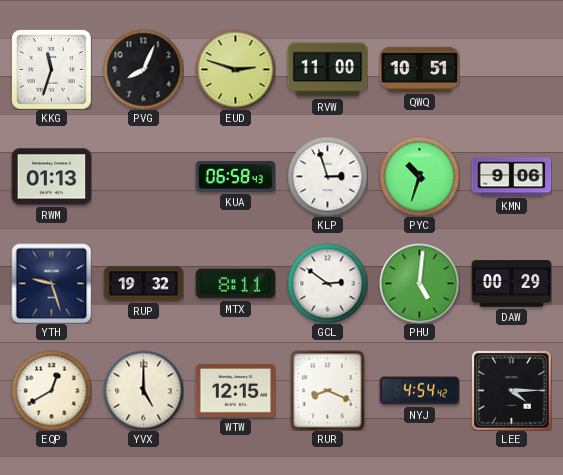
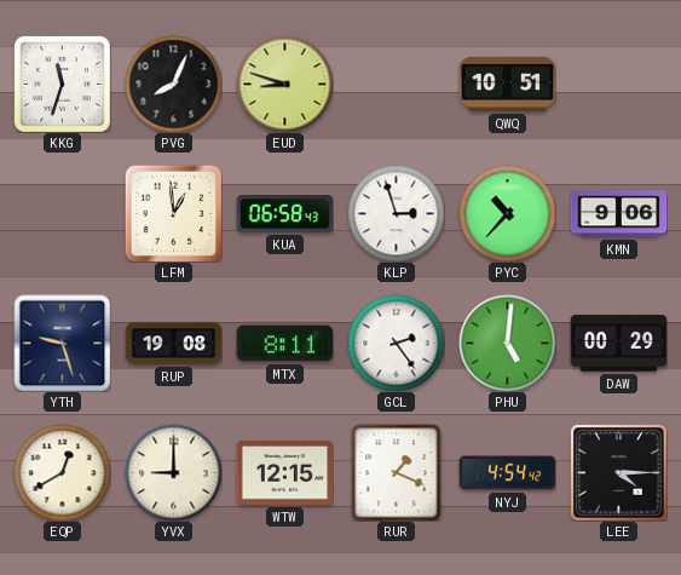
EUD: 2:48 -> 8:48 (284, 84)
RVW: 11:00 -> none (327, 70)
RWM: 01:13 -> none (51, 177)
LFM: none -> 12:59 (173, 213)
PYC: 10:33 -> 10:37 (507, 213)
RUP: 19:32 -> 19:08 (173, 344)
GCL: 2:51 -> 2:24 (396, 343)
YVX: 5:00 -> 9:00 (173, 472)
RUR: 8:19 -> 1:19 (397, 472)
